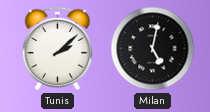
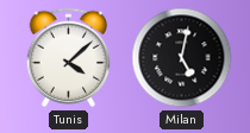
Tunis: 2:08 -> 4:08 (69, 58)
